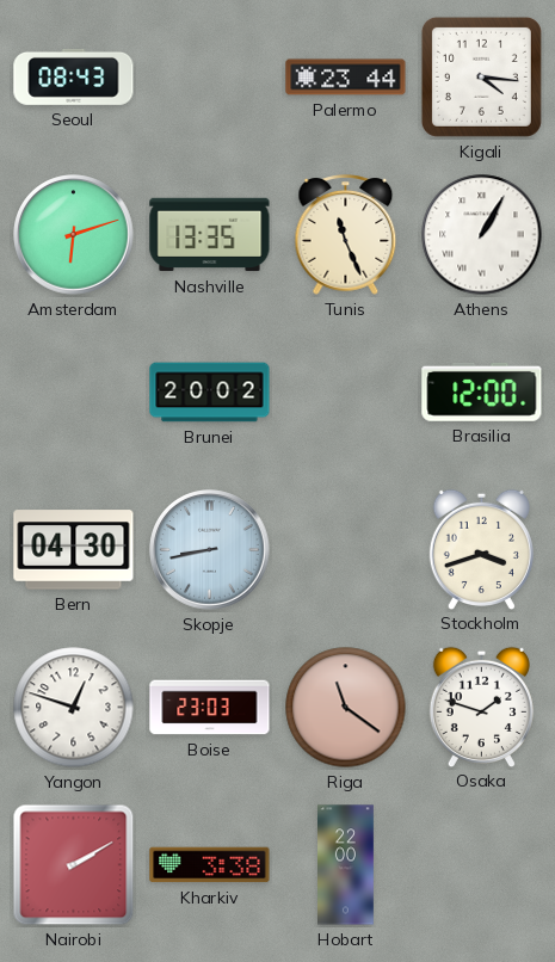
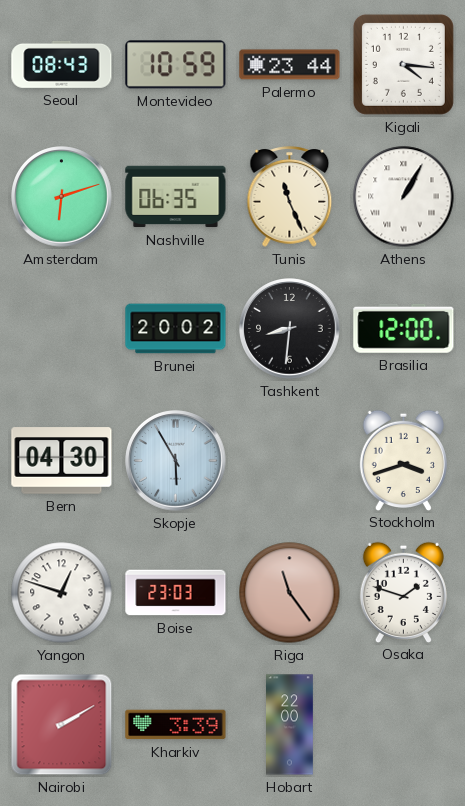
Montevideo: none -> 10:59 (176, 65)
Nashville: 13:35 -> 06:35 (176, 197)
Tashkent: none -> 8:31 (290, 329)
Skopje: 8:43 -> 5:55 (176, 461)
Riga: 11:21 -> 11:24 (290, 593)
Kharkiv: 3:38 -> 3:39 (176, 725)
